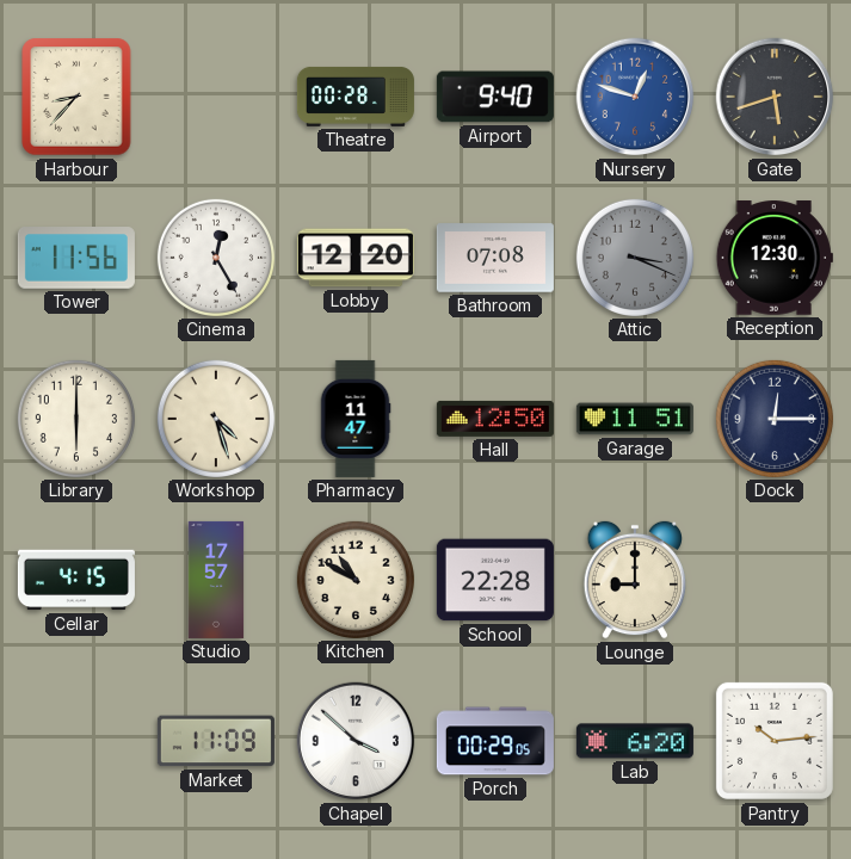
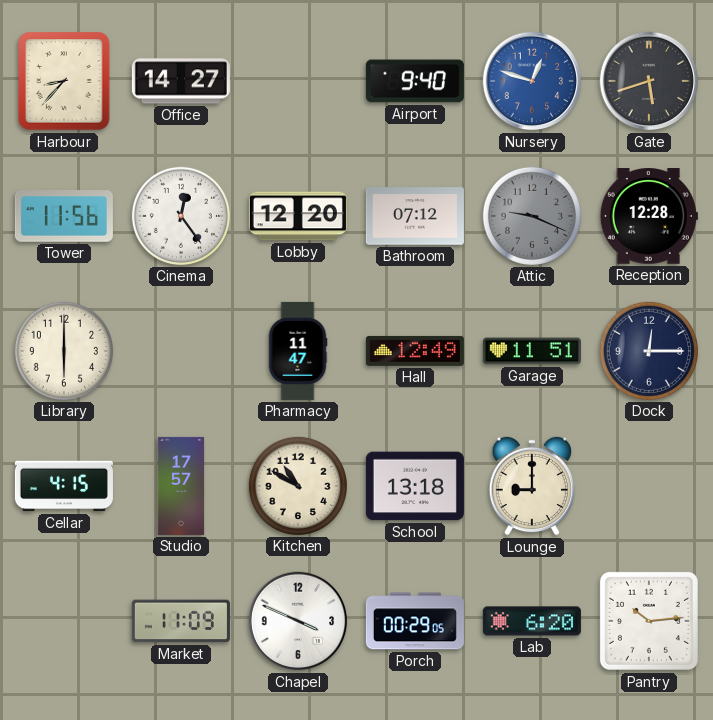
Office: none -> 14:27 (181, 81)
Theatre: 00:28 -> none (356, 97)
Cinema: 12:25 -> 12:24 (181, 216)
Bathroom: 07:08 -> 07:12 (415, 216)
Attic: 3:19 -> 9:19 (532, 216)
Reception: 12:30 -> 12:28 (649, 216)
Workshop: 4:27 -> none (216, 419)
Hall: 12:50 -> 12:49 (415, 351)
School: 22:28 -> 13:18 (415, 486)
Chapel: 3:52 -> 3:49 (298, 621)
